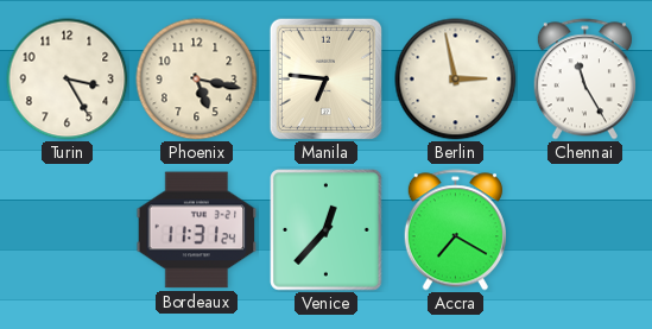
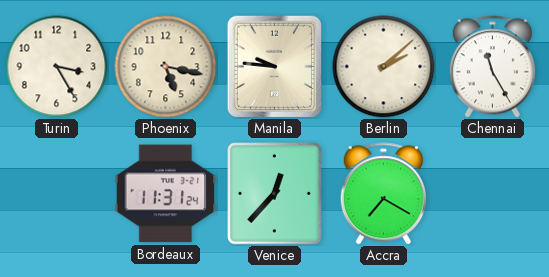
Manila: 6:46 -> 9:46 (274, 66)
Berlin: 2:58 -> 2:08 (384, 67)
